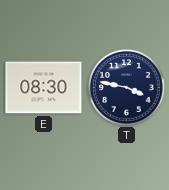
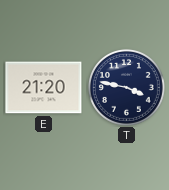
E: 08:30 -> 21:20 (44, 88)
